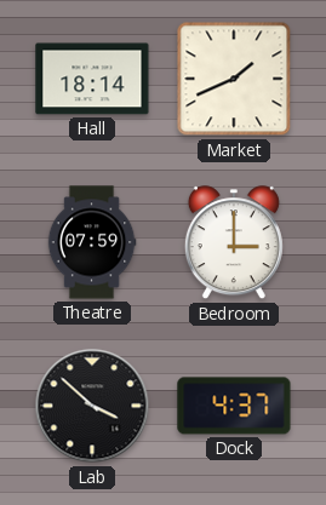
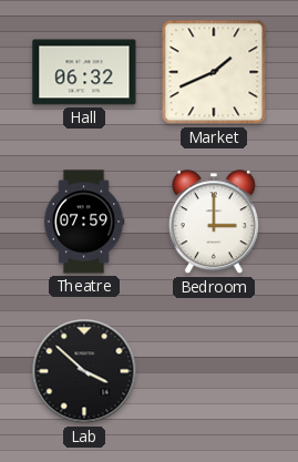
Hall: 18:14 -> 06:32 (84, 72)
Dock: 4:37 -> none (234, 406)
